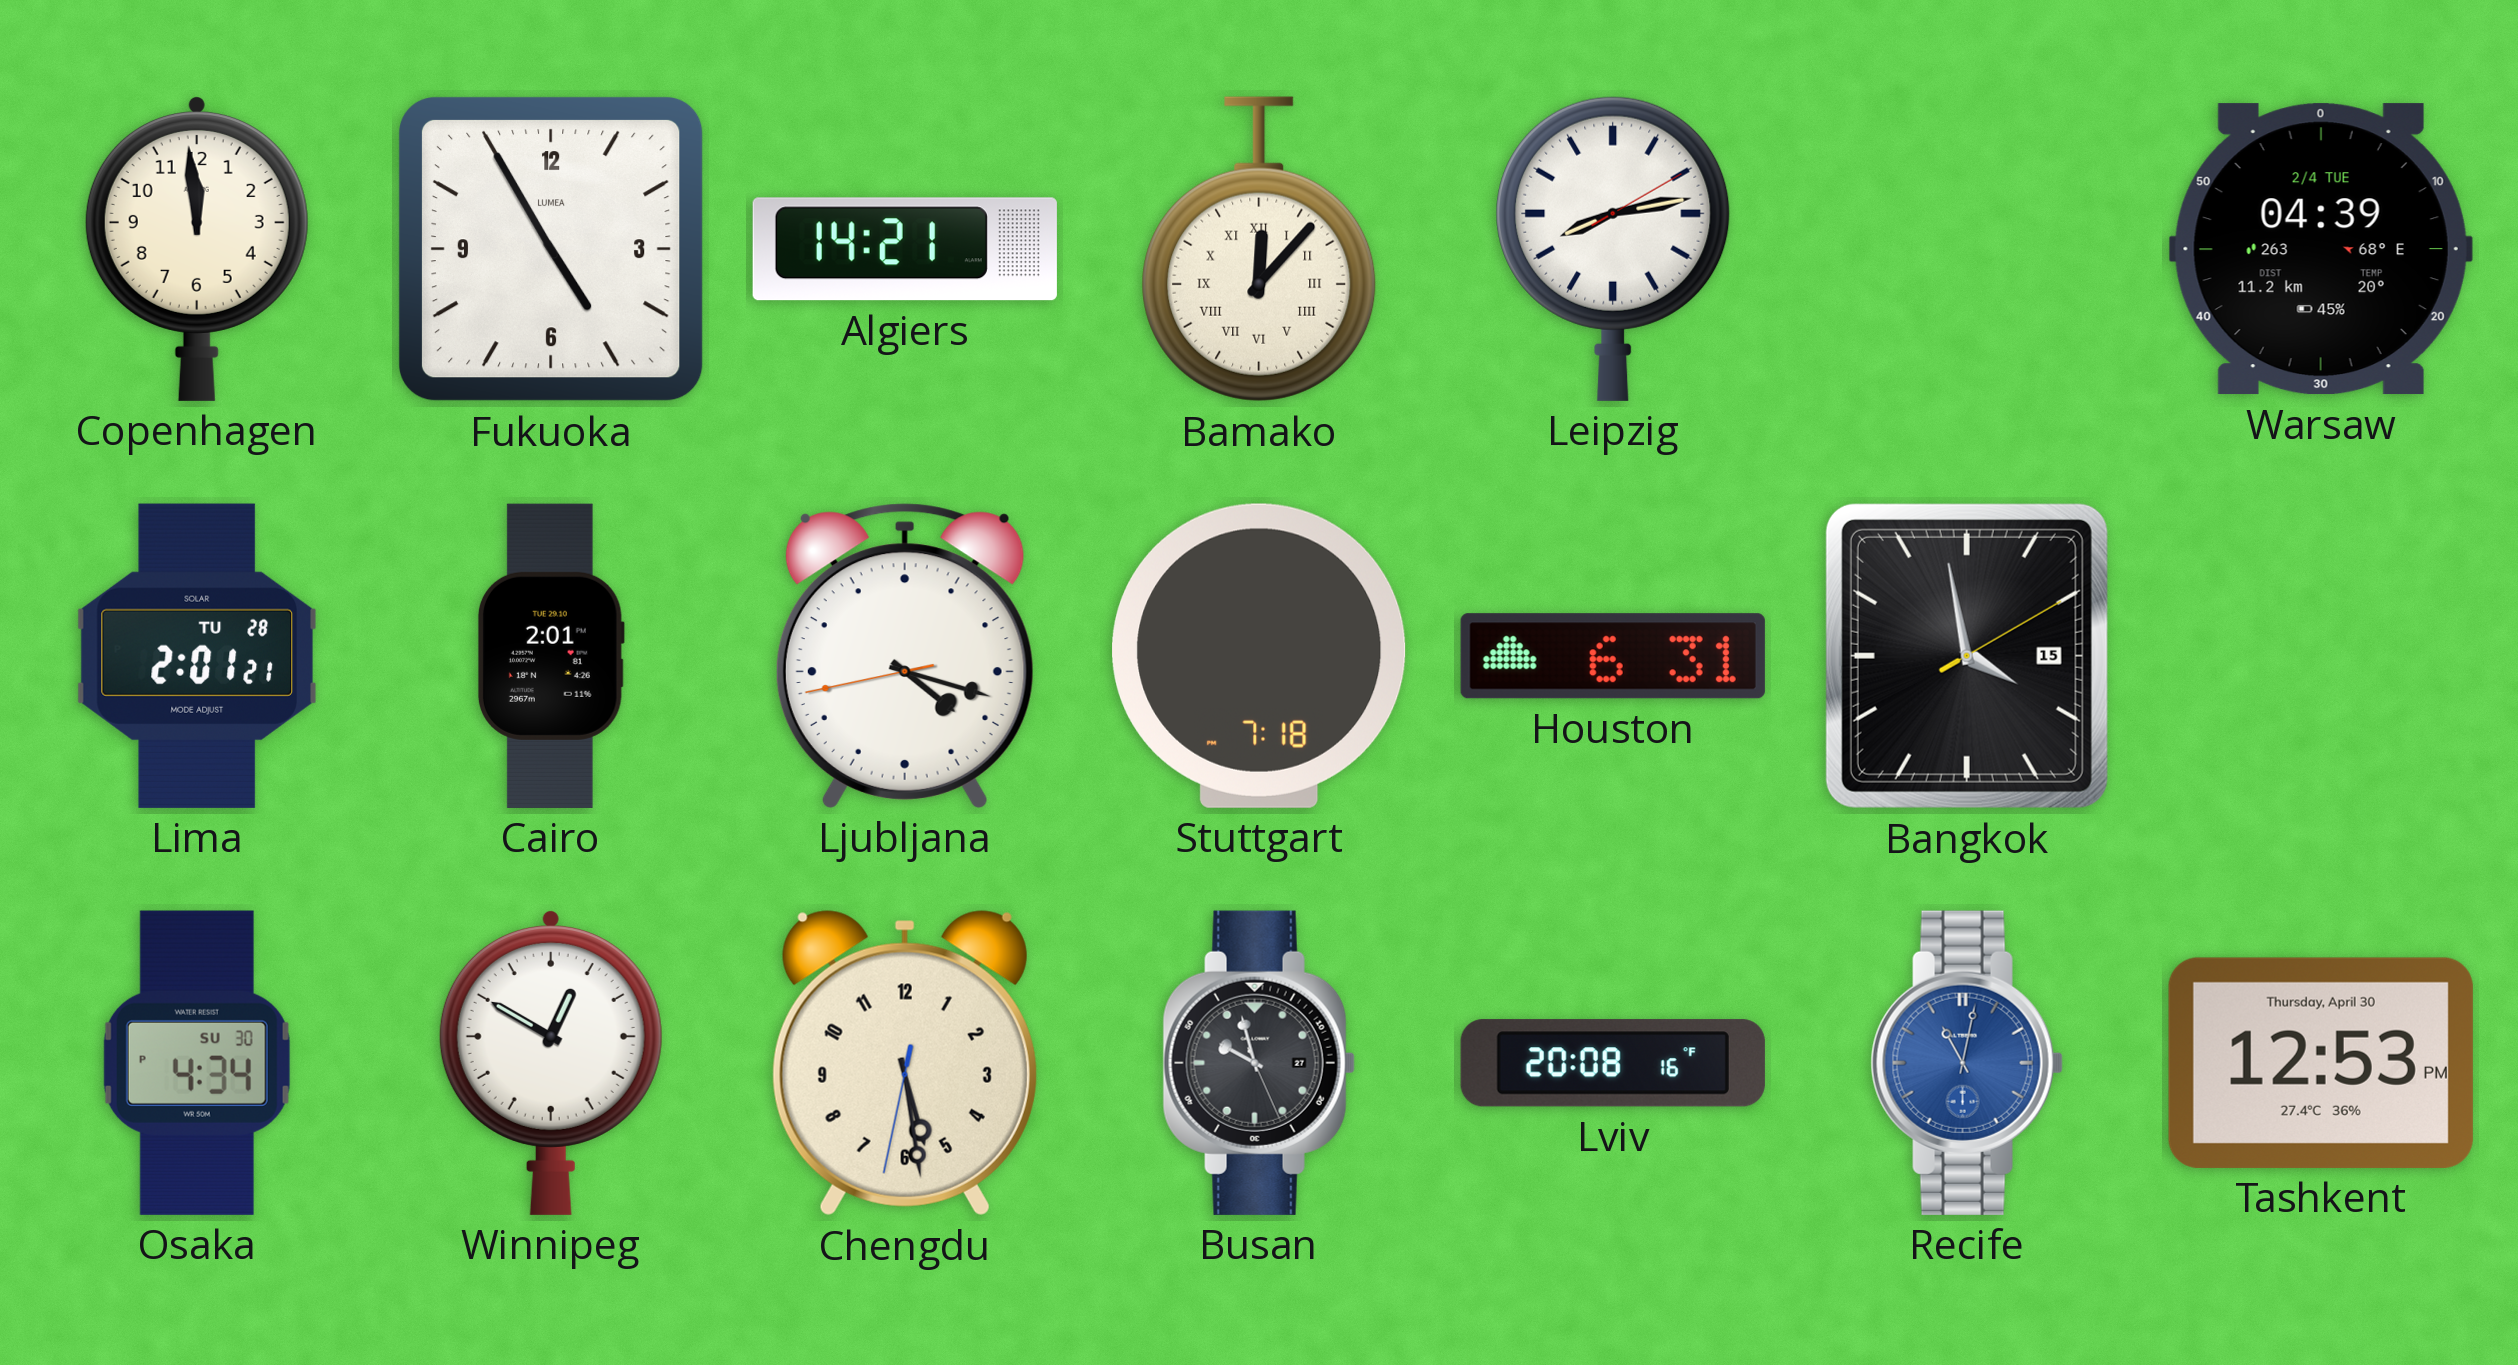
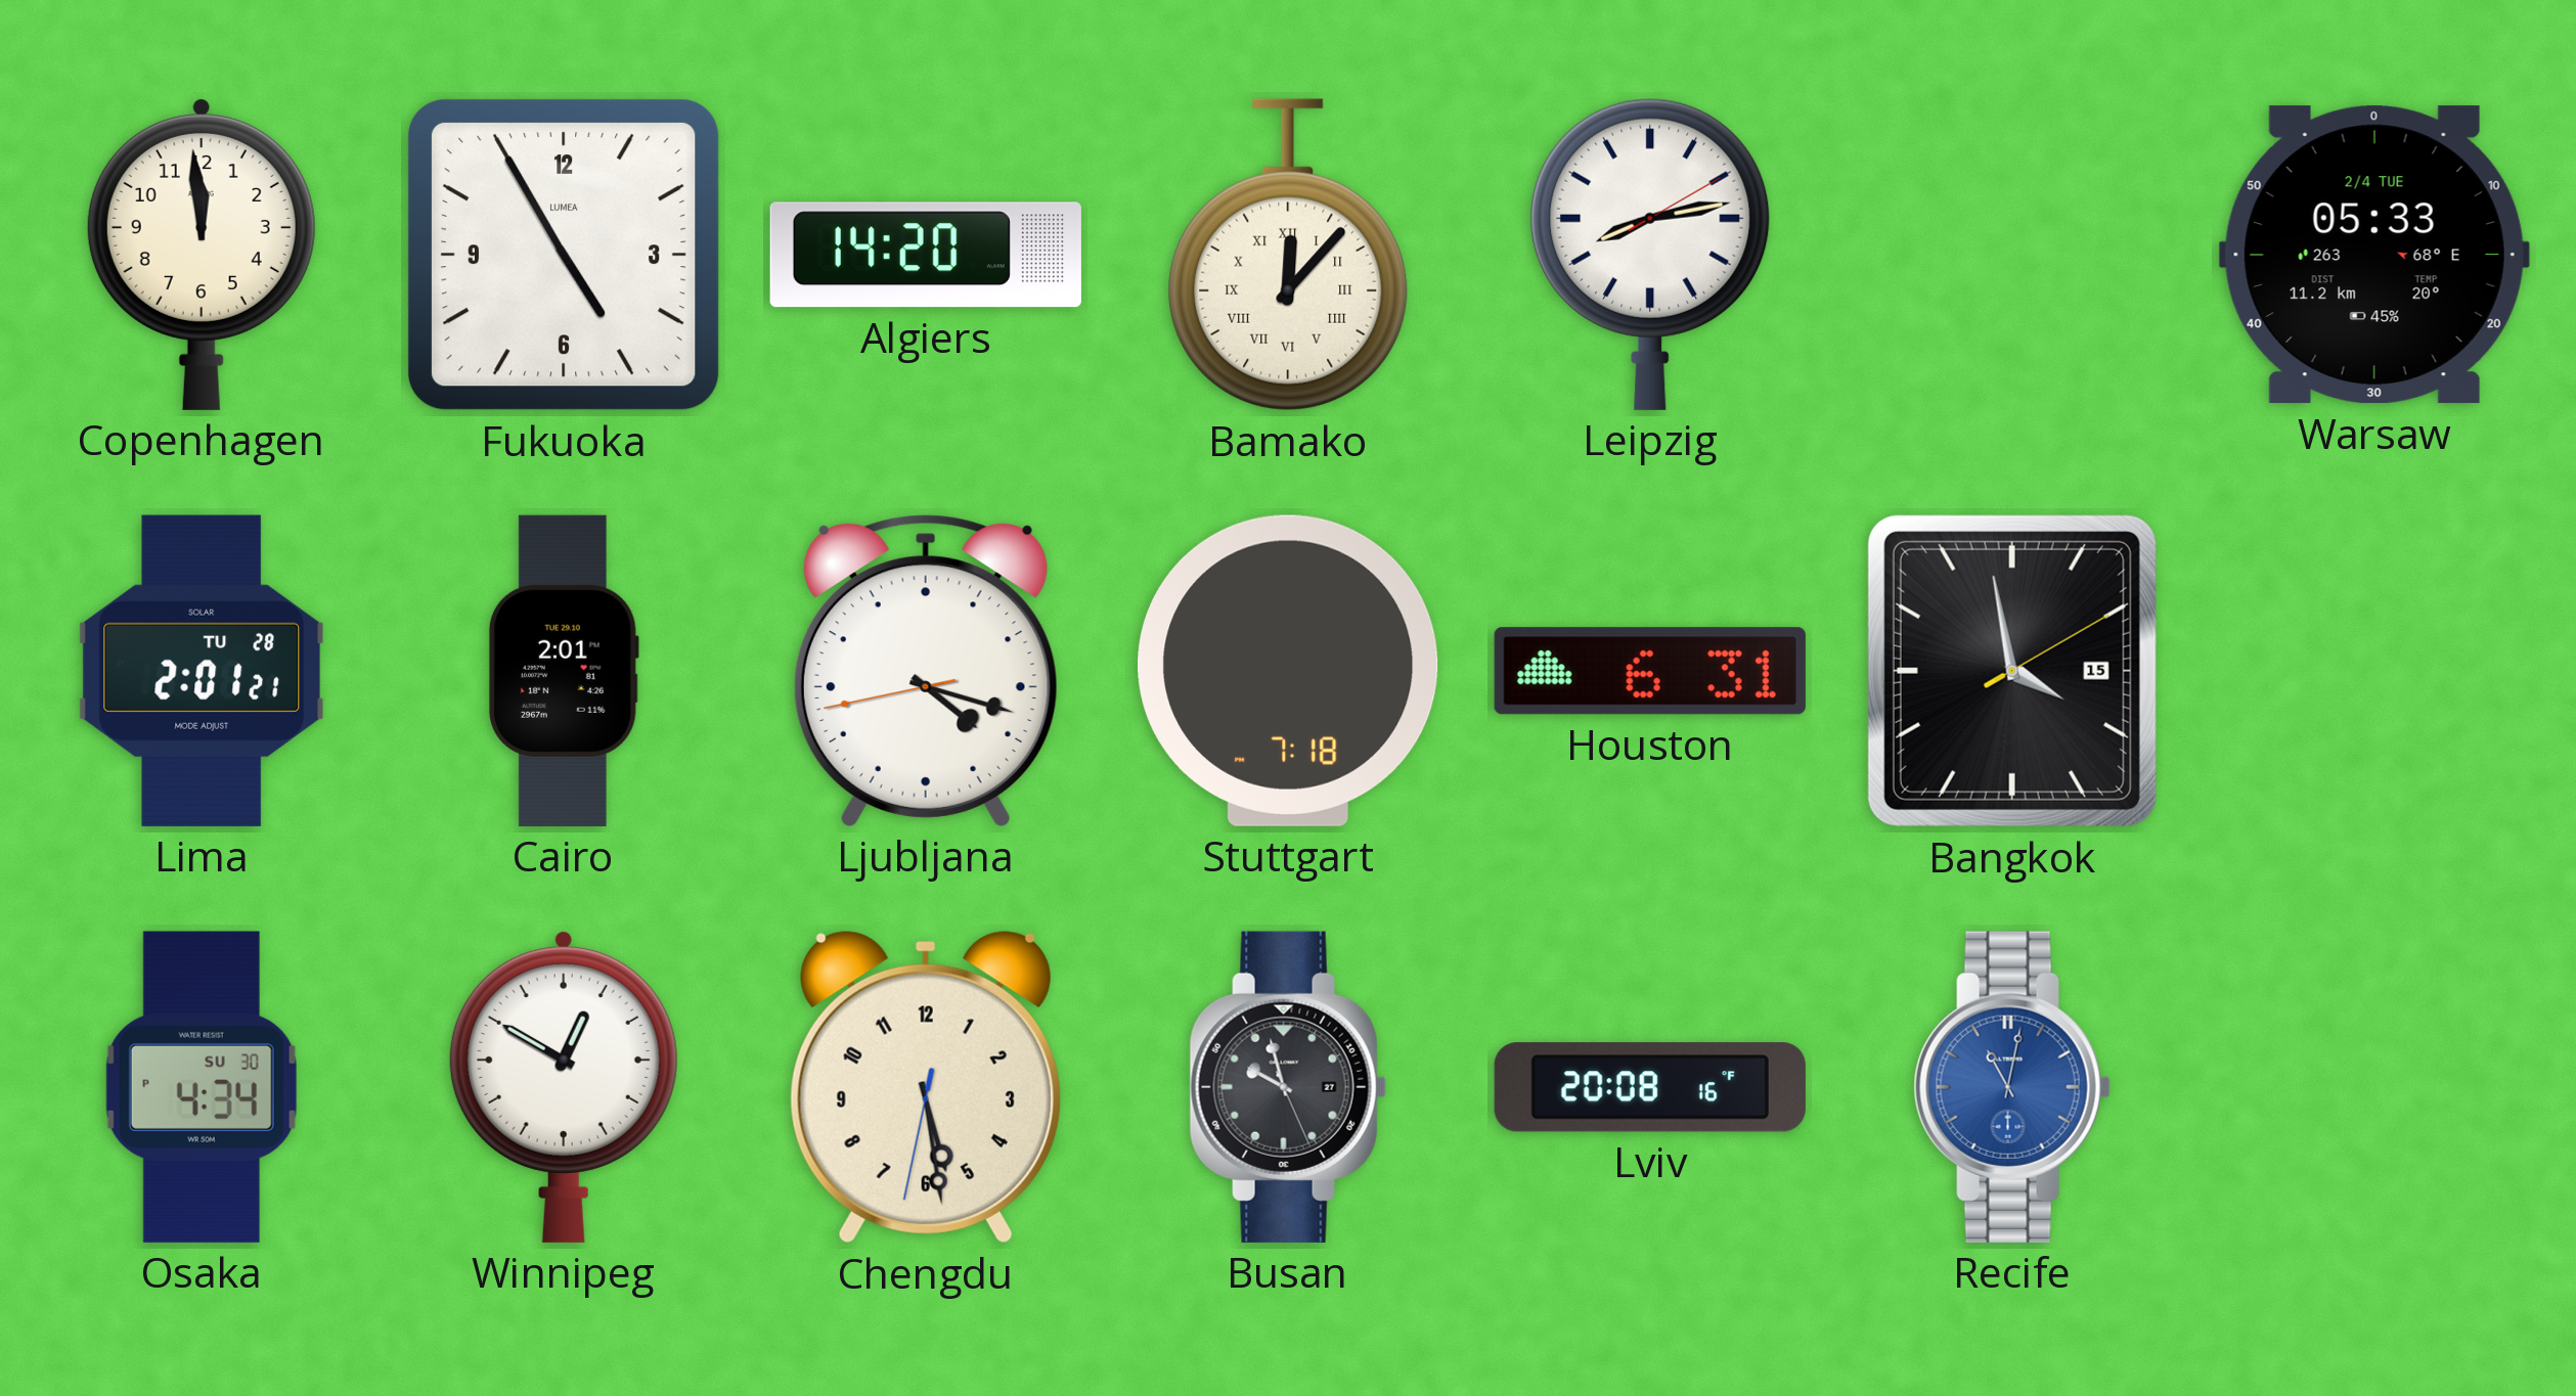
Algiers: 14:21 -> 14:20 (926, 255)
Warsaw: 04:39 -> 05:33 (2374, 255)
Tashkent: 12:53 -> none (2321, 1063)
